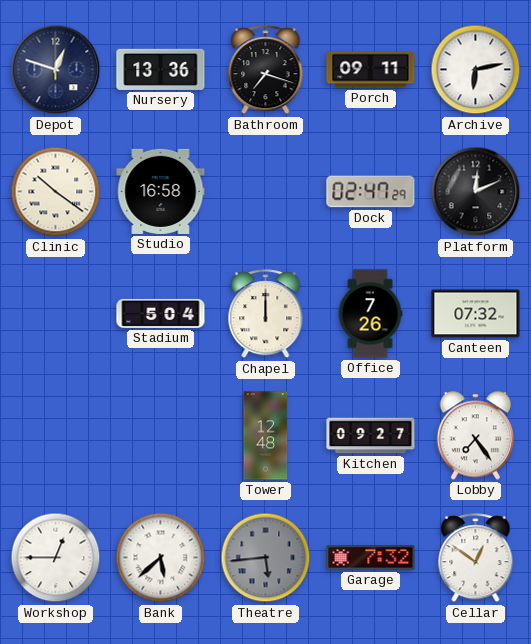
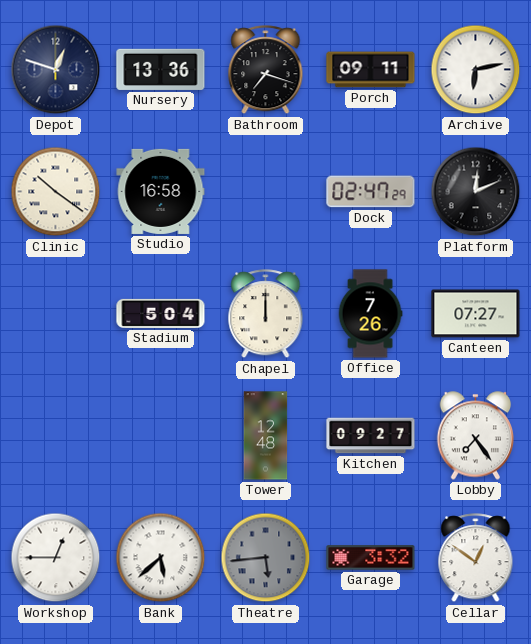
Canteen: 07:32 -> 07:27 (476, 314)
Garage: 7:32 -> 3:32 (371, 558)
